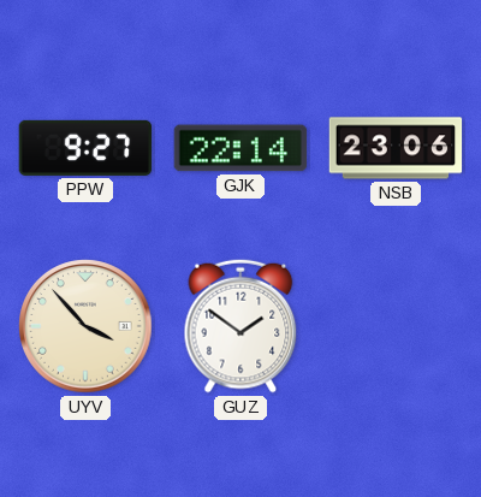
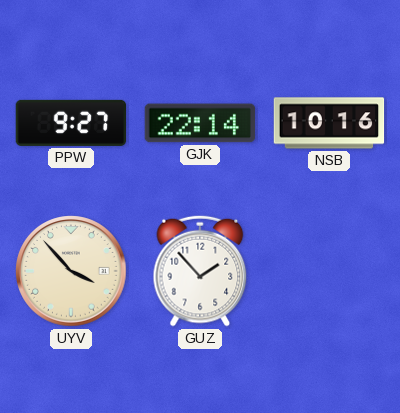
NSB: 23:06 -> 10:16 (329, 123)
GUZ: 1:51 -> 1:53 (200, 271)
